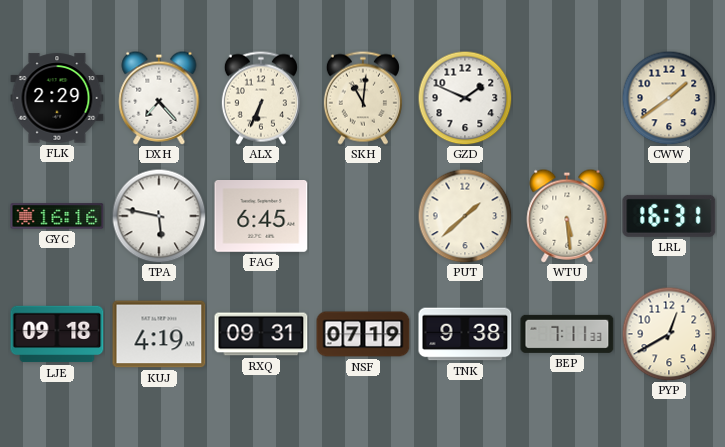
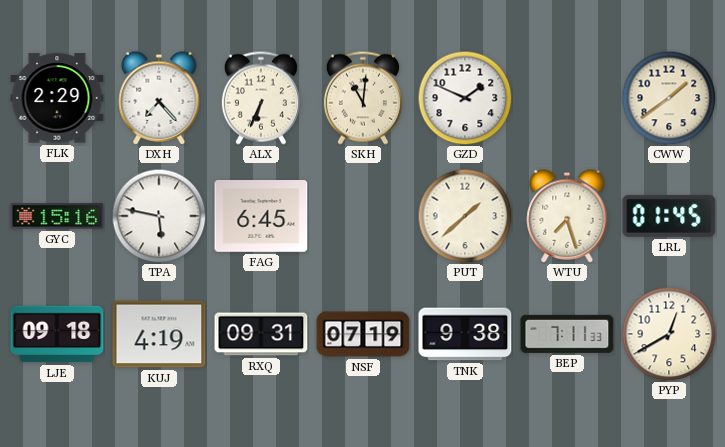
GYC: 16:16 -> 15:16 (57, 216)
WTU: 5:29 -> 7:27 (567, 216)
LRL: 16:31 -> 01:45 (669, 216)
